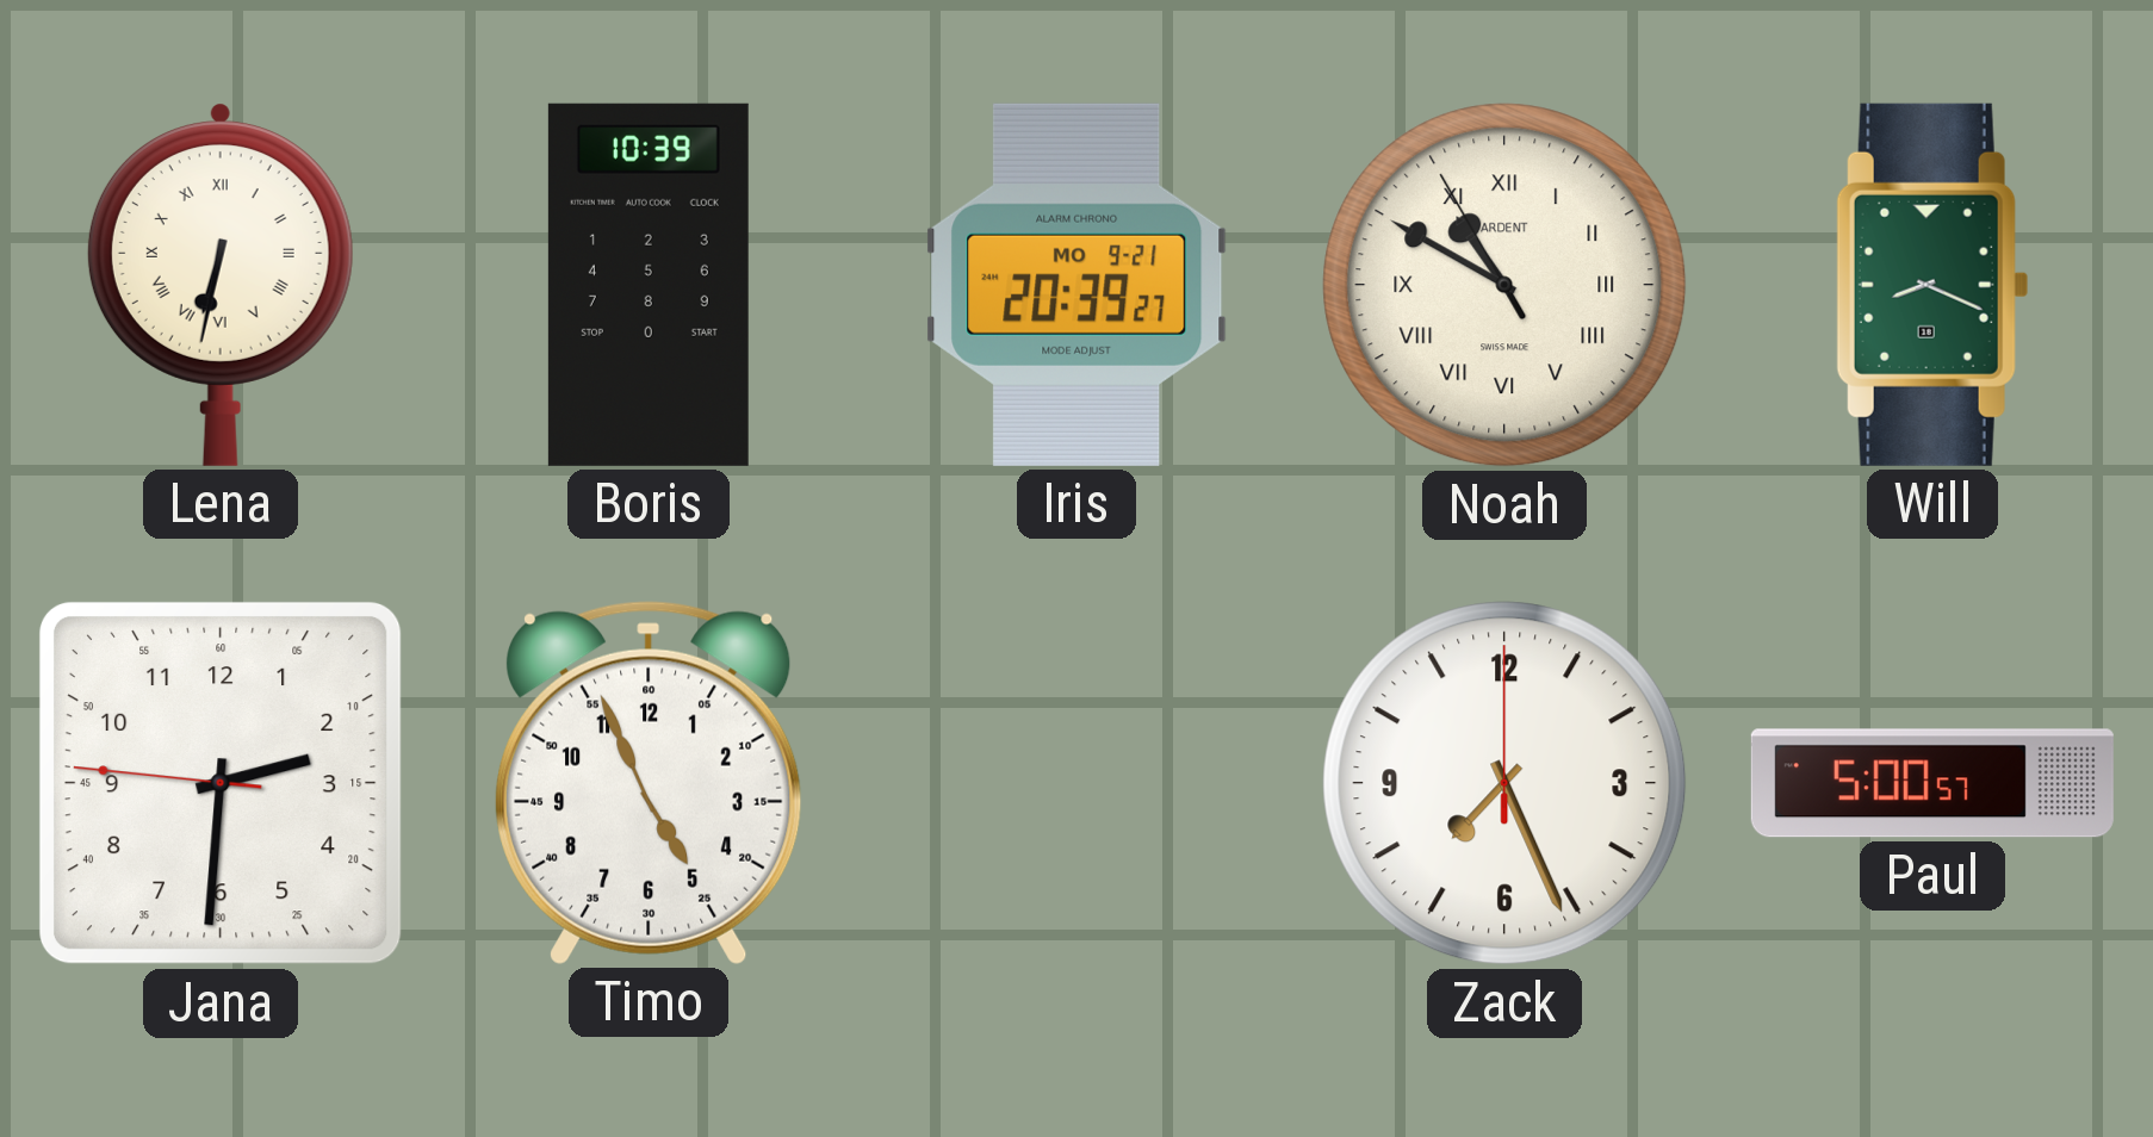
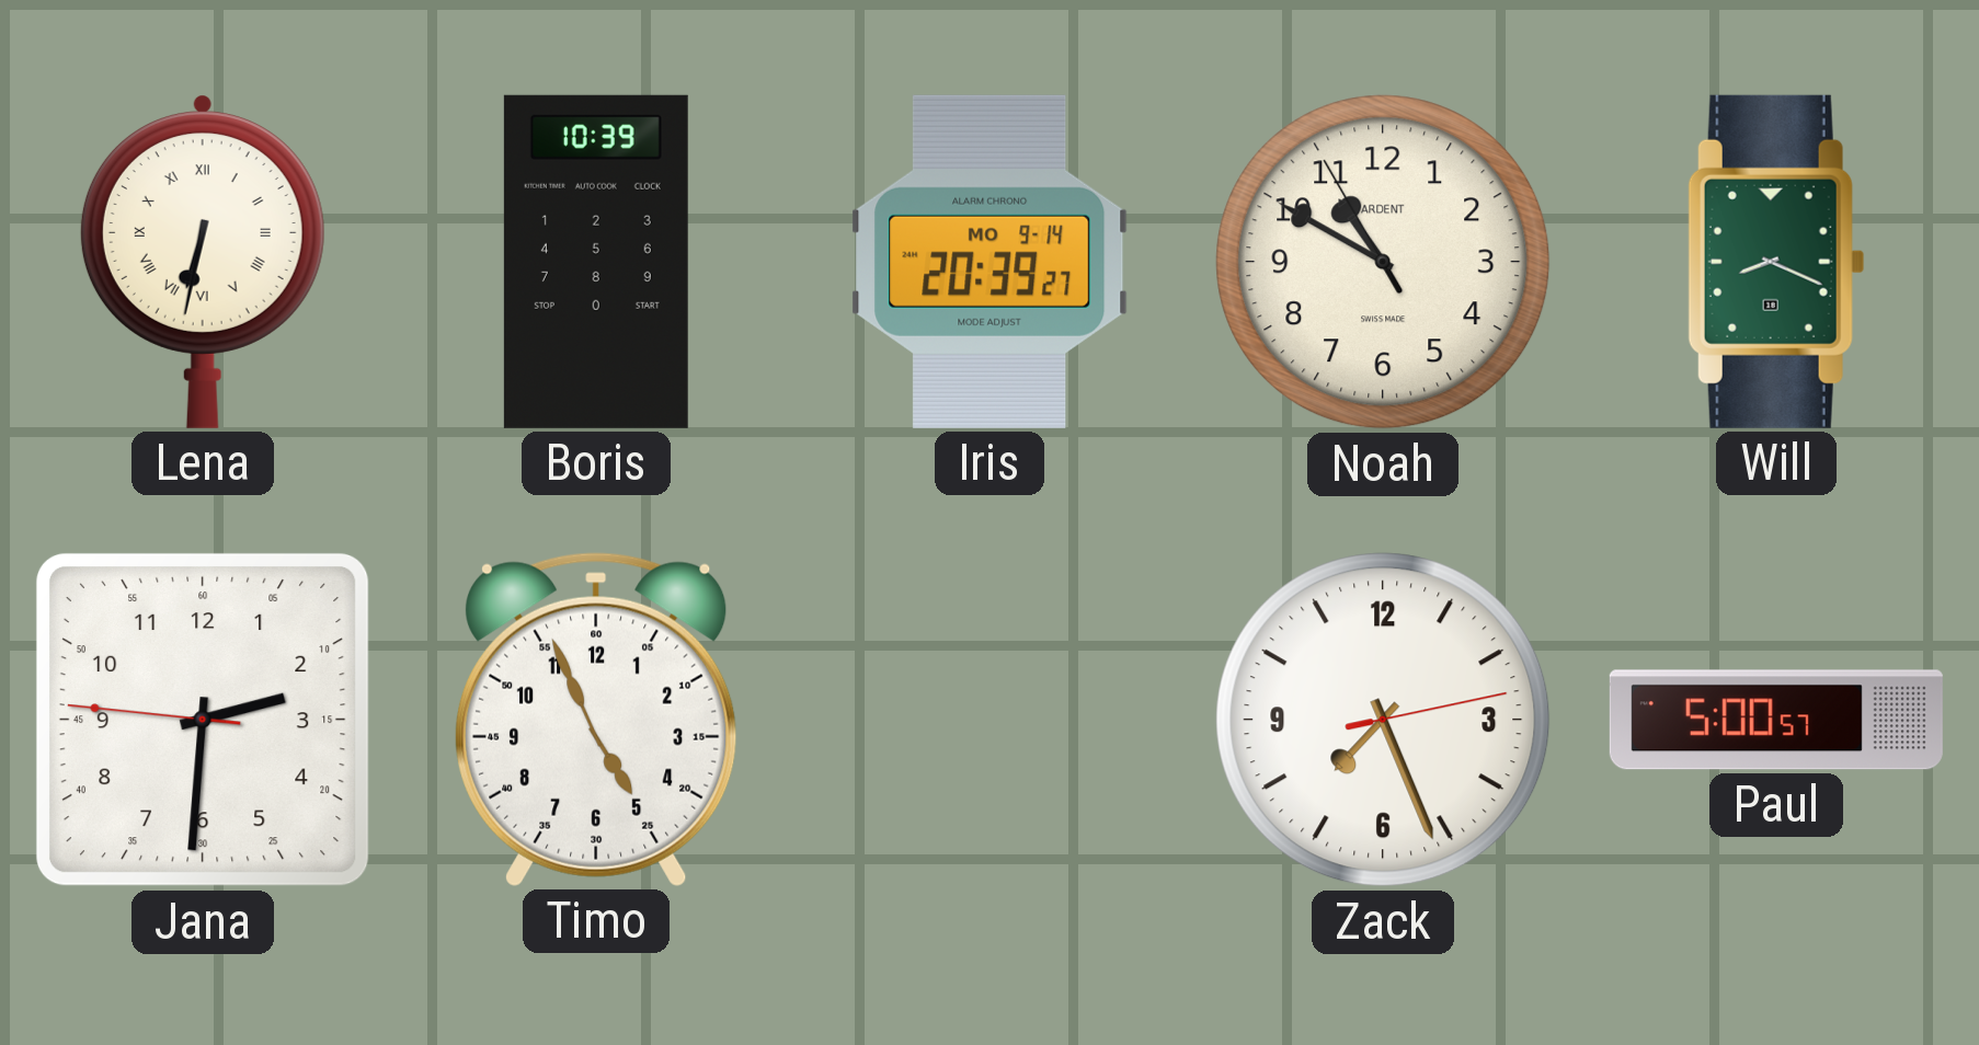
Iris date: MO 9-21 -> MO 9-14 (989, 262)
Noah numerals: Roman -> Arabic (1383, 262)
Zack: 7:26:00 -> 7:26:13 (1383, 720)
